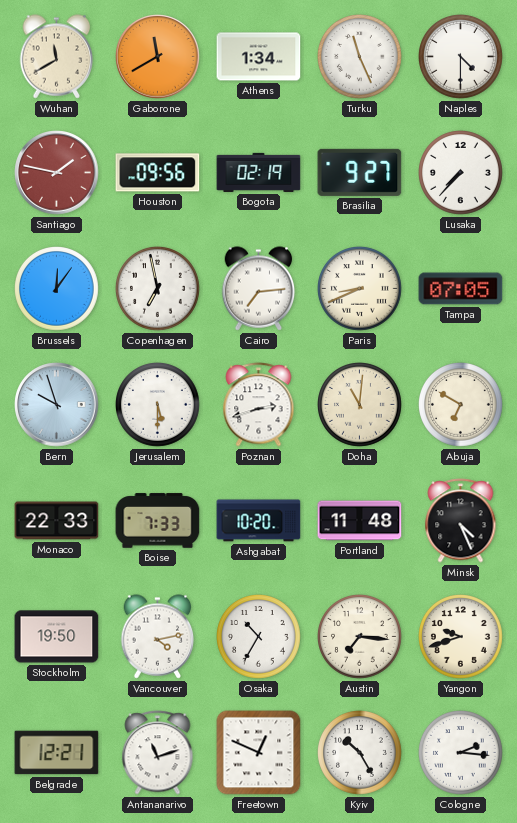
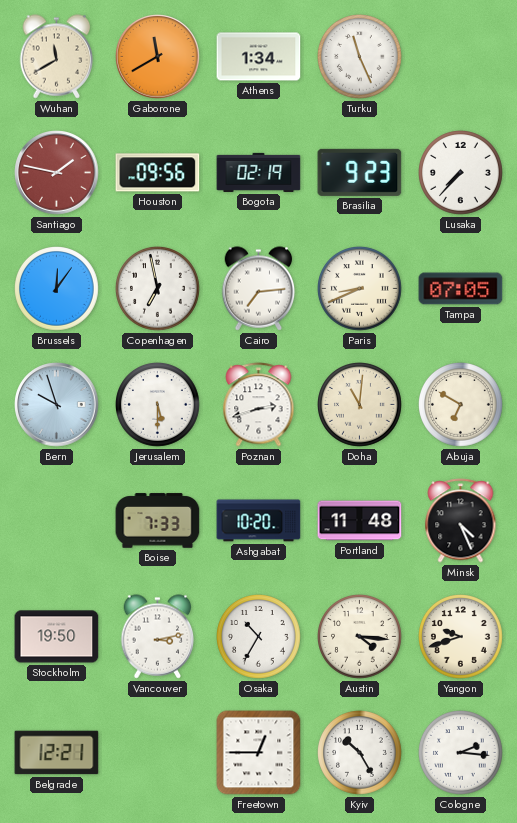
Naples: 4:30 -> none (461, 57)
Brasilia: 9:27 -> 9:23 (360, 172)
Monaco: 22:33 -> none (57, 521)
Vancouver: 4:13 -> 3:13 (158, 637)
Austin: 7:16 -> 4:16 (360, 637)
Antananarivo: 11:12 -> none (158, 753)
Freetown: 12:49 -> 12:45 (259, 753)
